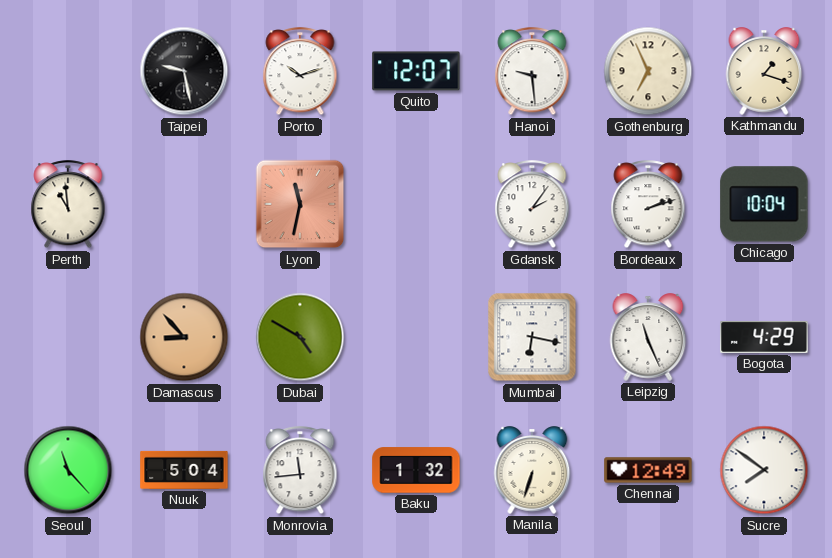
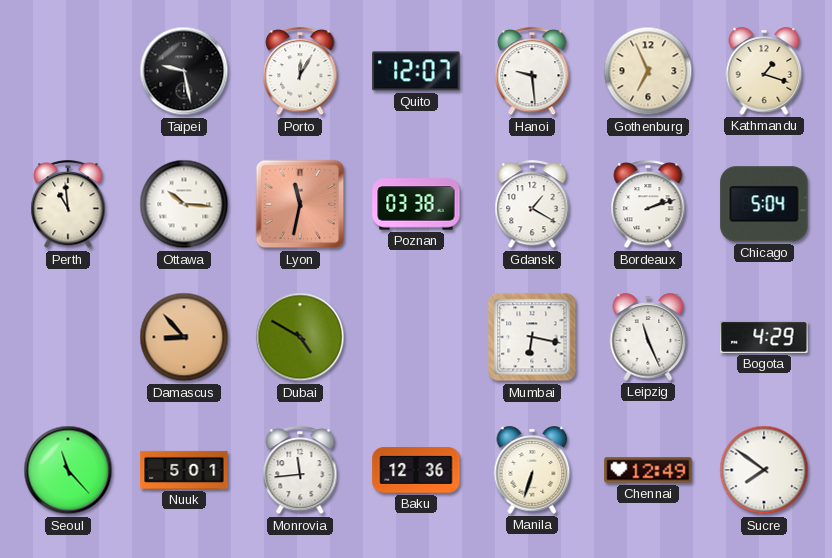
Porto: 10:12 -> 12:05 (300, 72)
Ottawa: none -> 10:16 (184, 204)
Poznan: none -> 03:38 (416, 204)
Gdansk: 2:06 -> 1:20 (532, 205)
Chicago: 10:04 -> 5:04 (764, 204)
Nuuk: 5:04 -> 5:01 (184, 470)
Baku: 1:32 -> 12:36 (416, 470)
